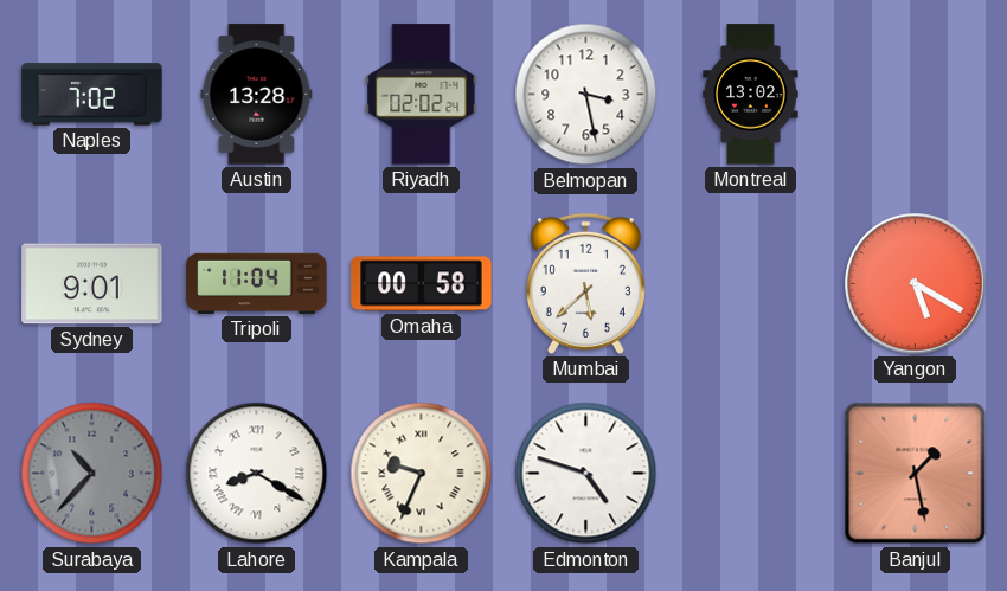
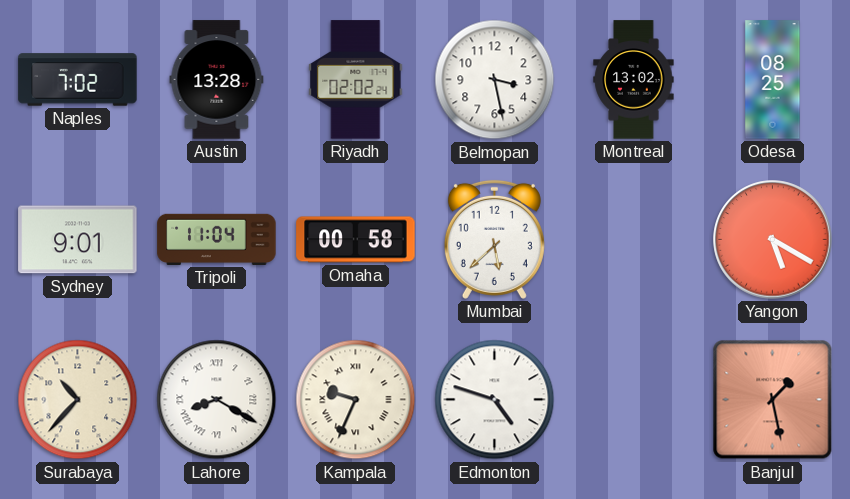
Odesa: none -> 08:25 (773, 80)
Surabaya dial: grey -> cream (78, 400)
